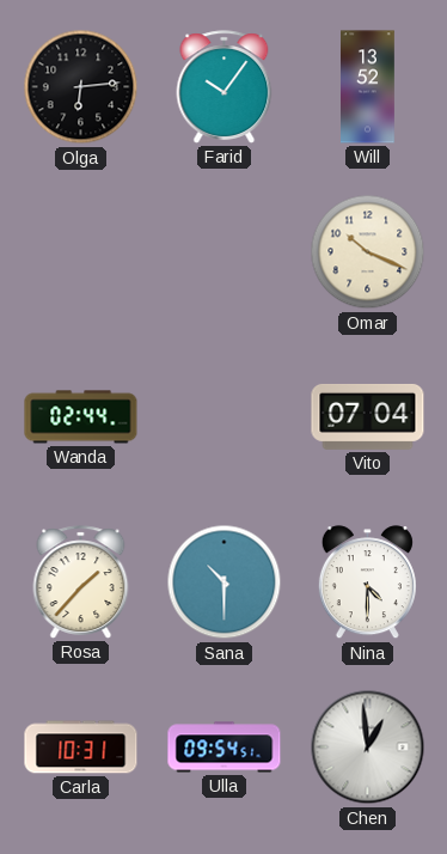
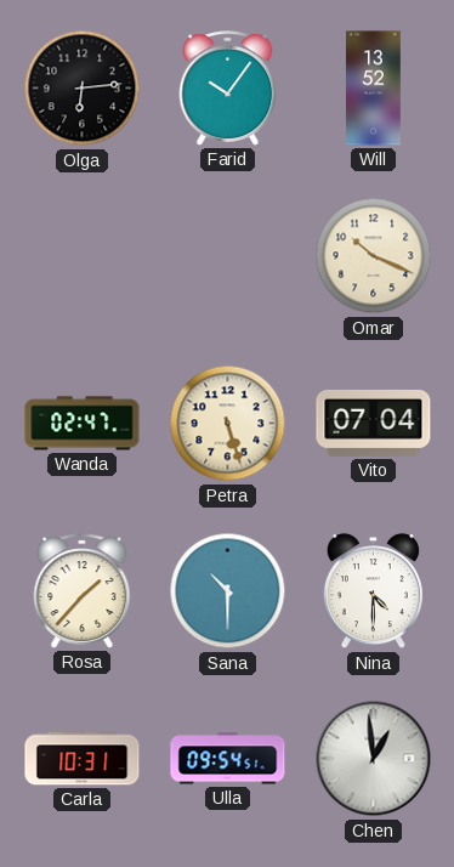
Wanda: 02:44 -> 02:47 (83, 424)
Petra: none -> 5:27 (228, 424)
